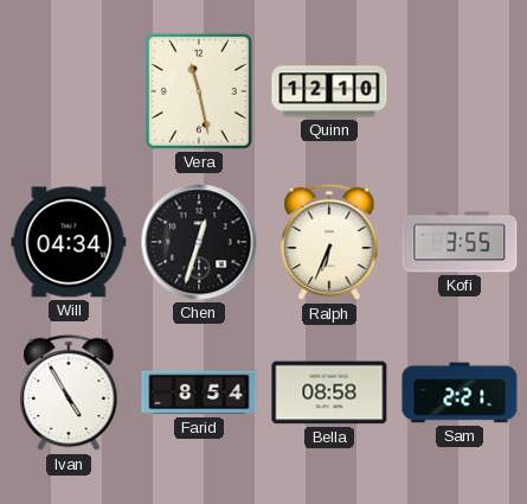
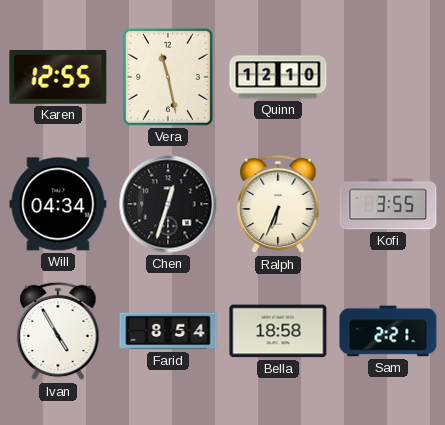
Karen: none -> 12:55 (58, 77)
Bella: 08:58 -> 18:58 (278, 331)
